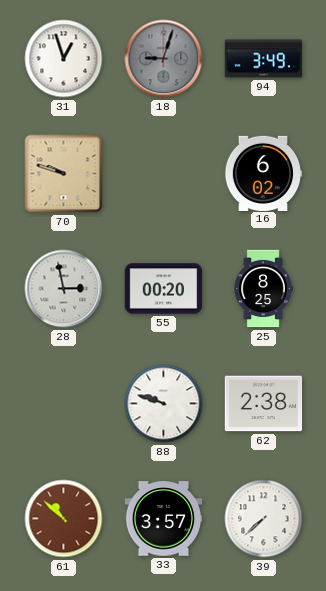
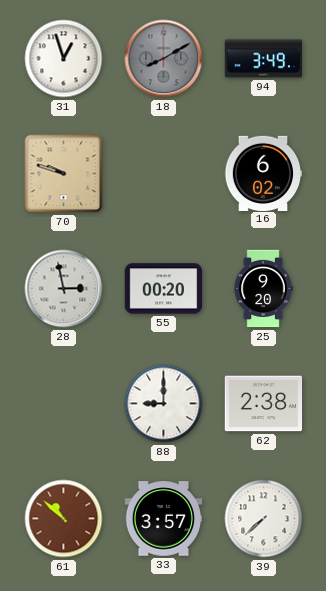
18: 9:03 -> 8:10 (164, 59)
25: 8:25 -> 9:20 (263, 289)
88: 9:48 -> 9:00 (164, 404)
